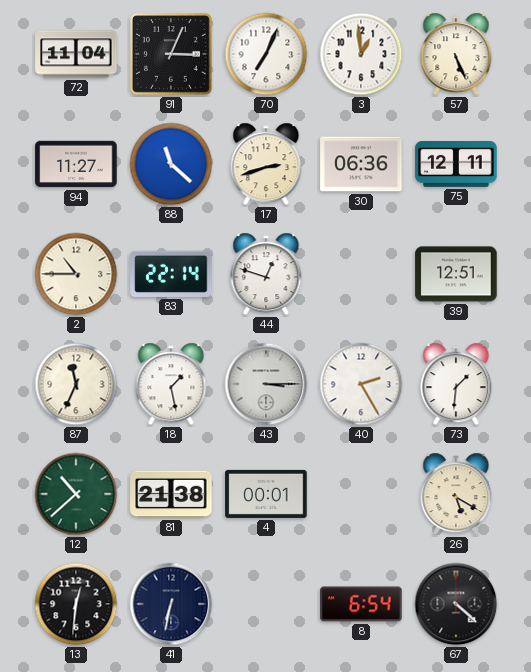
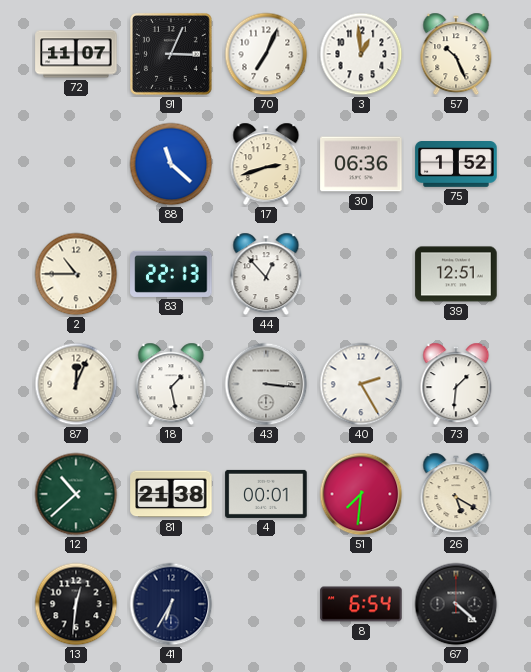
72: 11:04 -> 11:07 (76, 54)
57: 5:26 -> 10:26 (456, 54)
94: 11:27 -> none (76, 164)
75: 12:11 -> 1:52 (456, 165)
83: 22:14 -> 22:13 (171, 274)
44: 12:48 -> 12:53 (266, 274)
87: 11:34 -> 12:04 (76, 384)
43: 3:15 -> 3:16 (266, 384)
51: none -> 7:31 (361, 494)
41: 6:32 -> 6:35 (171, 604)
